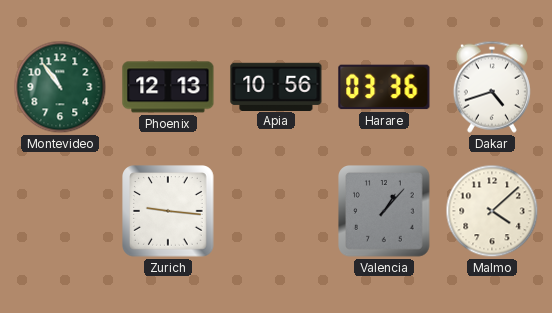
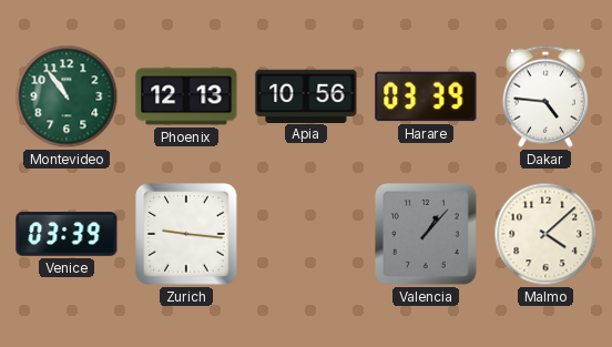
Harare: 03:36 -> 03:39 (426, 96)
Dakar: 4:42 -> 4:46 (545, 96)
Venice: none -> 03:39 (67, 235)
